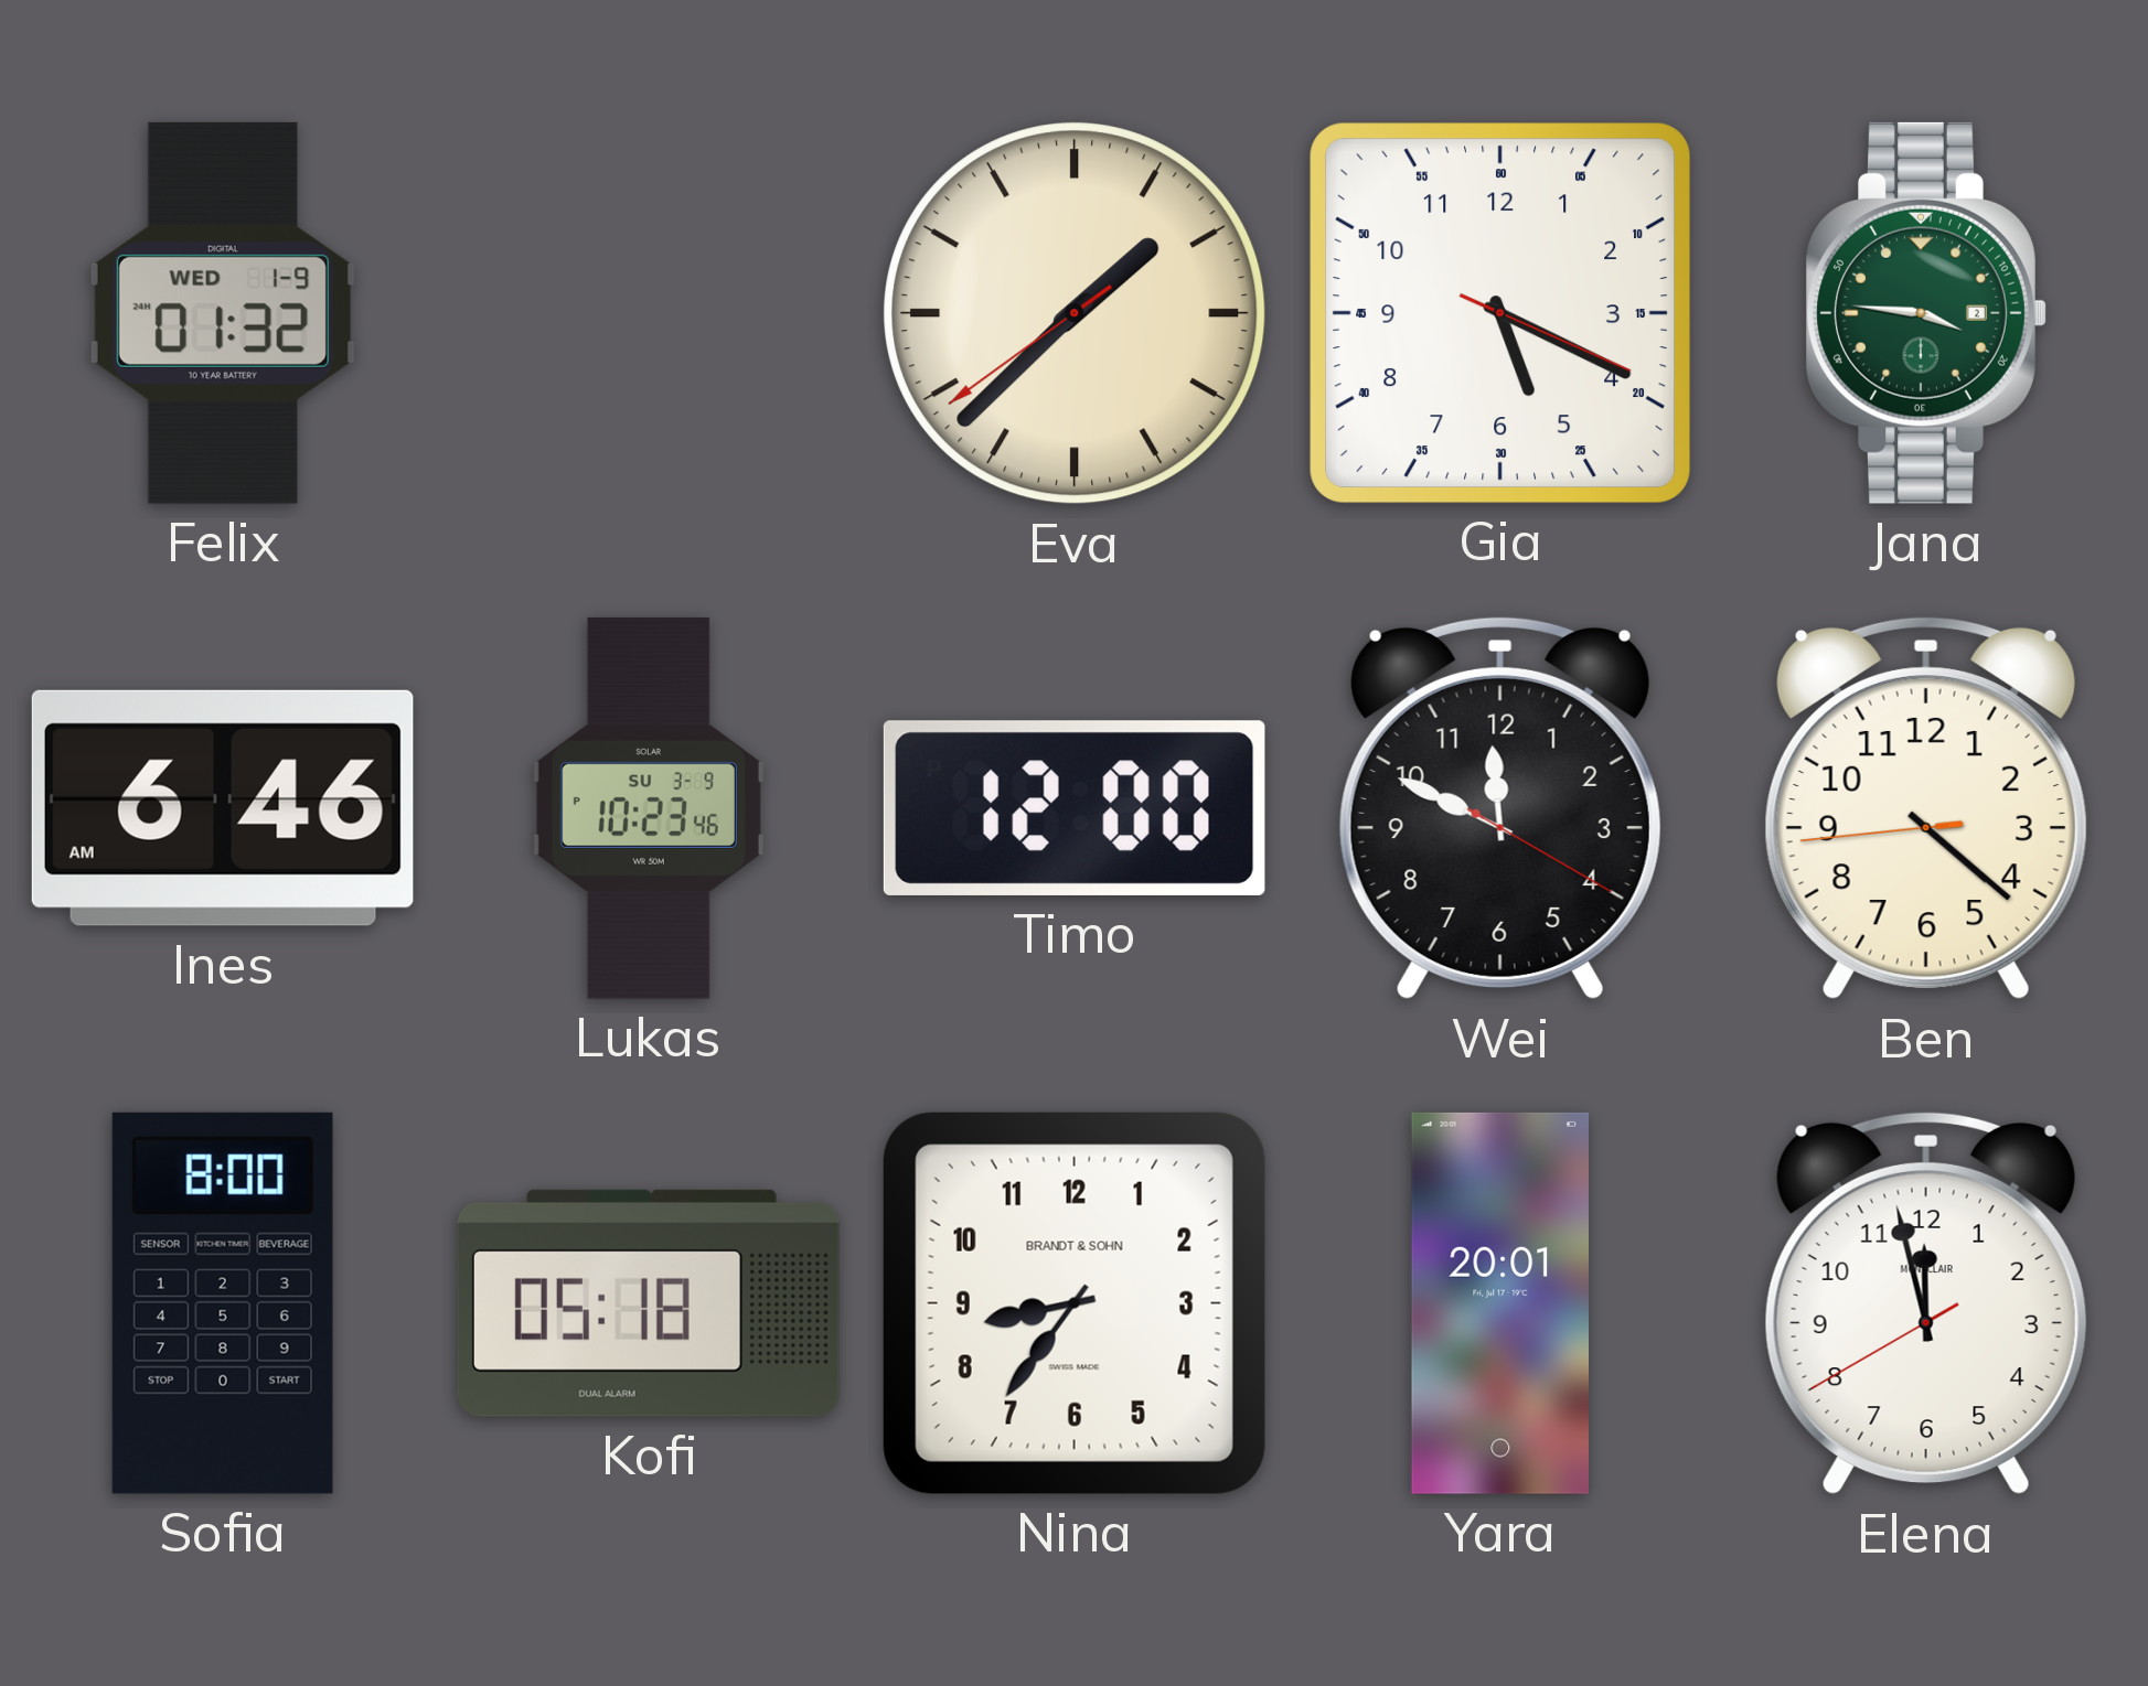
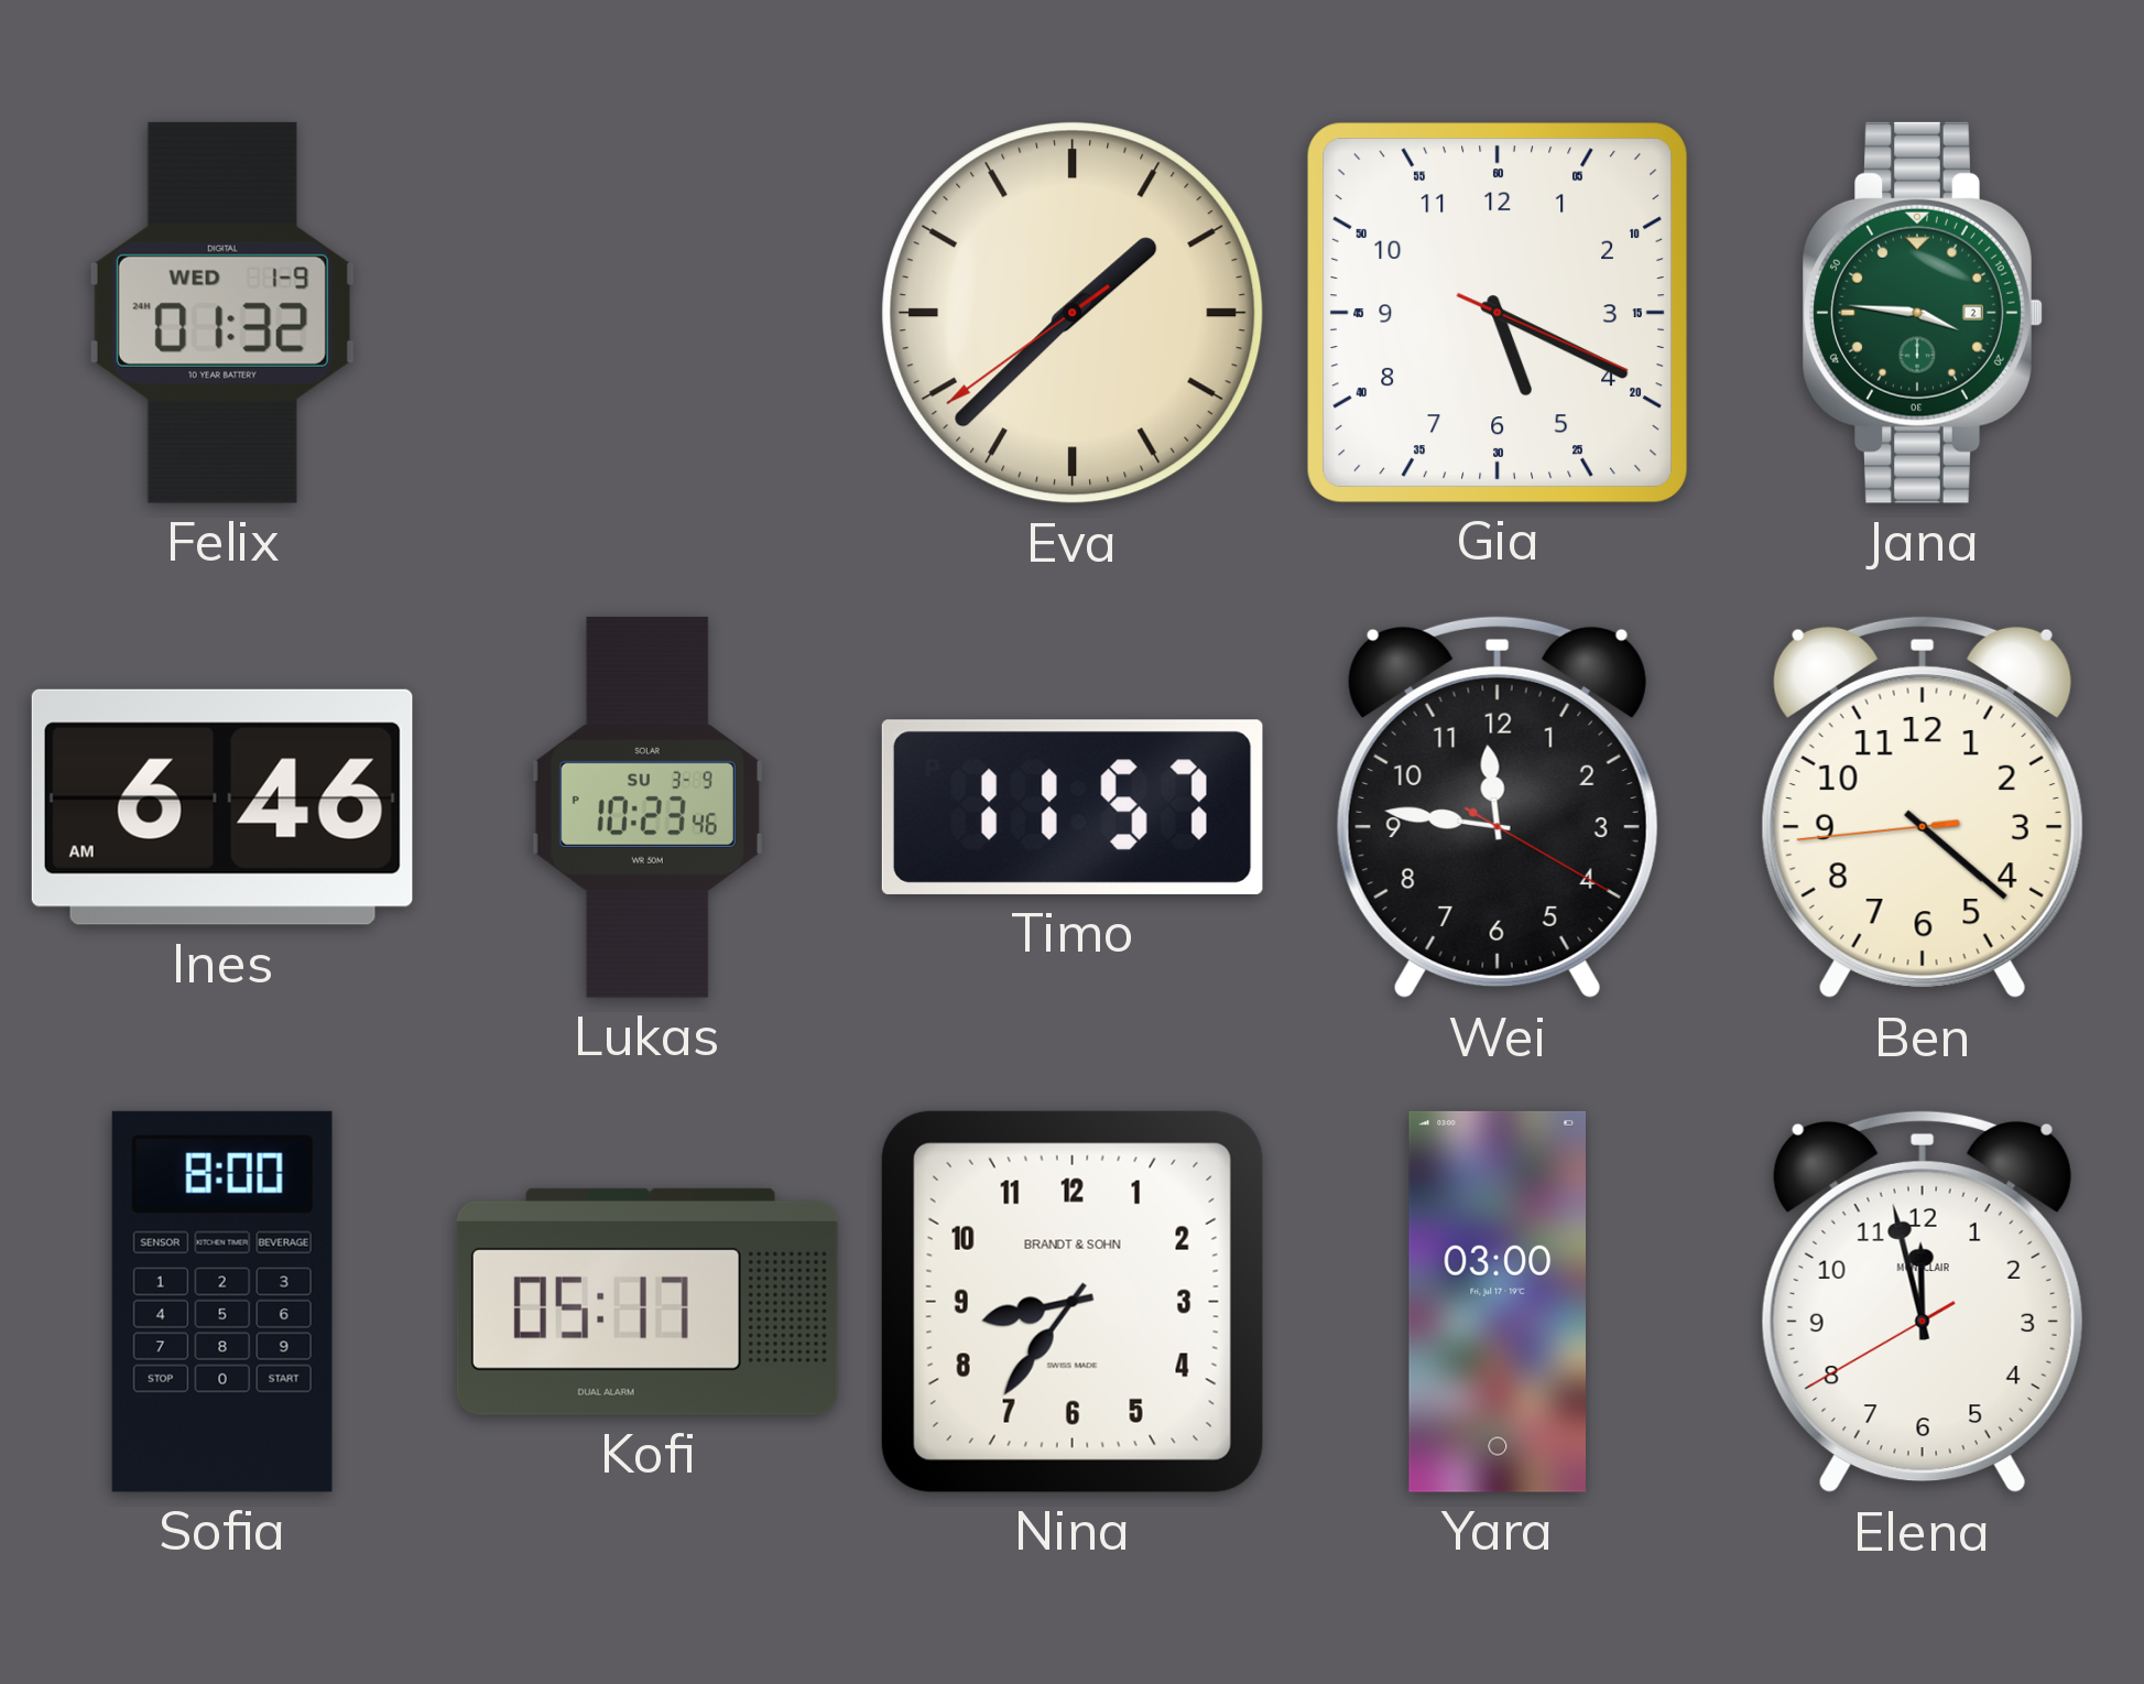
Timo: 12:00 -> 11:57 (1073, 807)
Wei: 11:49 -> 11:46 (1498, 807)
Kofi: 05:18 -> 05:17 (647, 1302)
Yara: 20:01 -> 03:00 (1497, 1302)
